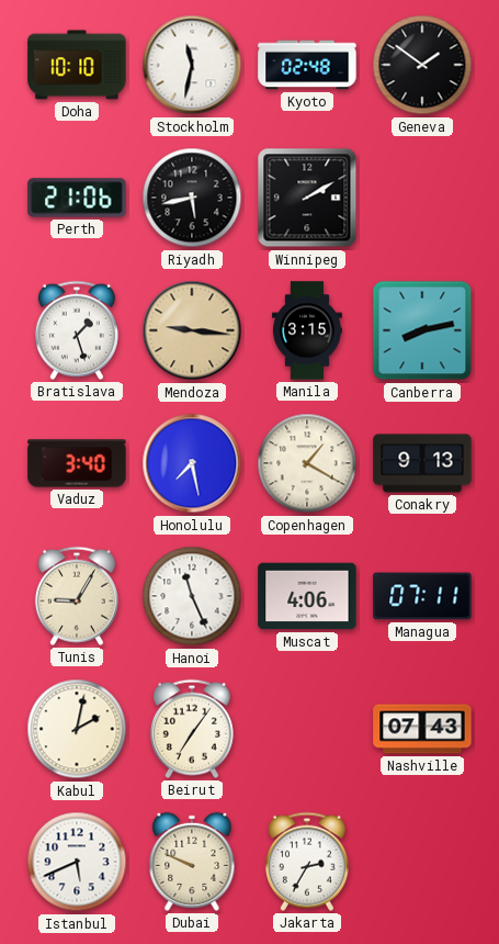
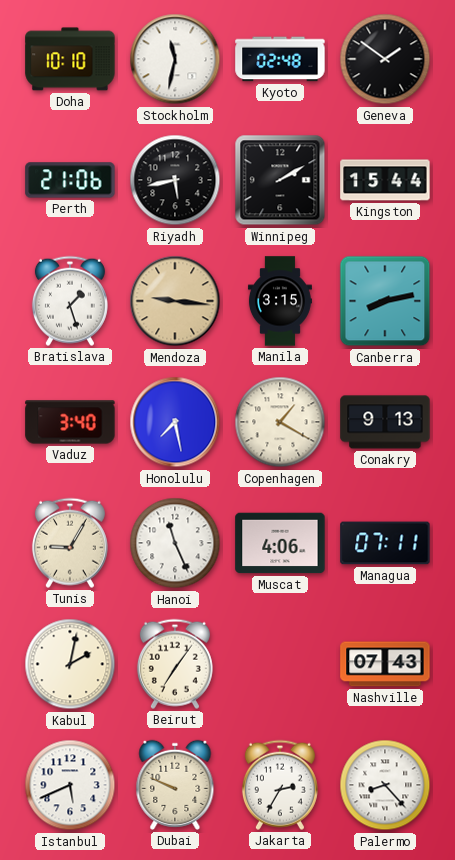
Kingston: none -> 15:44 (385, 180)
Palermo: none -> 8:23 (385, 785)
